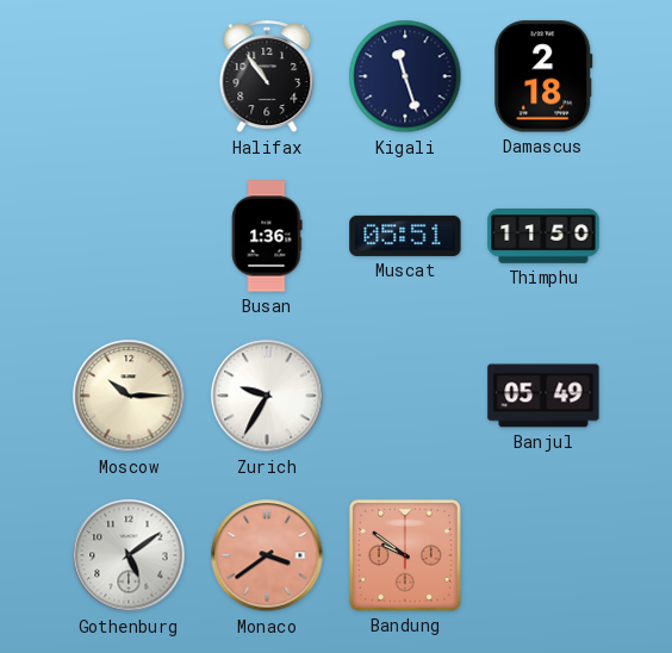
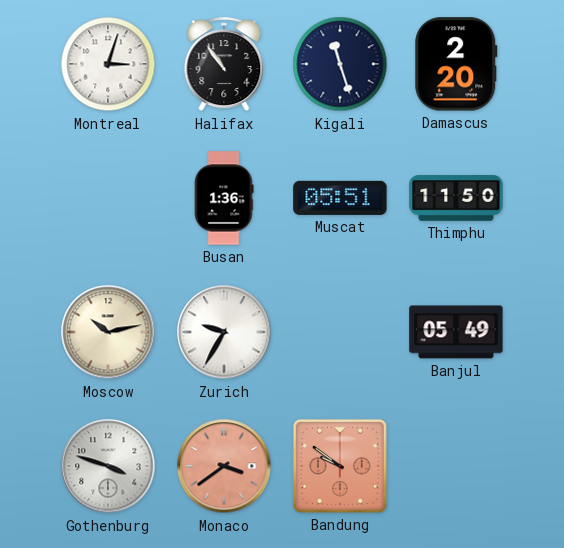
Montreal: none -> 3:03 (108, 64)
Damascus: 2:18 -> 2:20 (456, 64)
Moscow: 10:15 -> 10:13 (108, 332)
Gothenburg: 5:09 -> 3:48 (108, 466)
